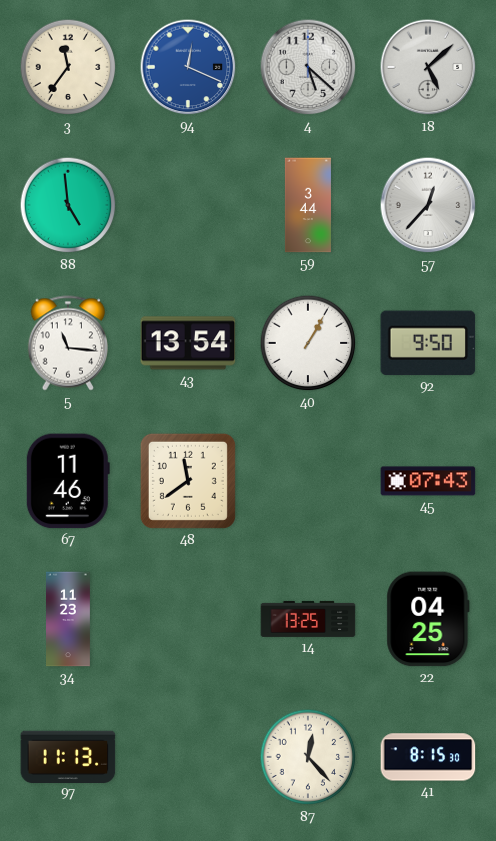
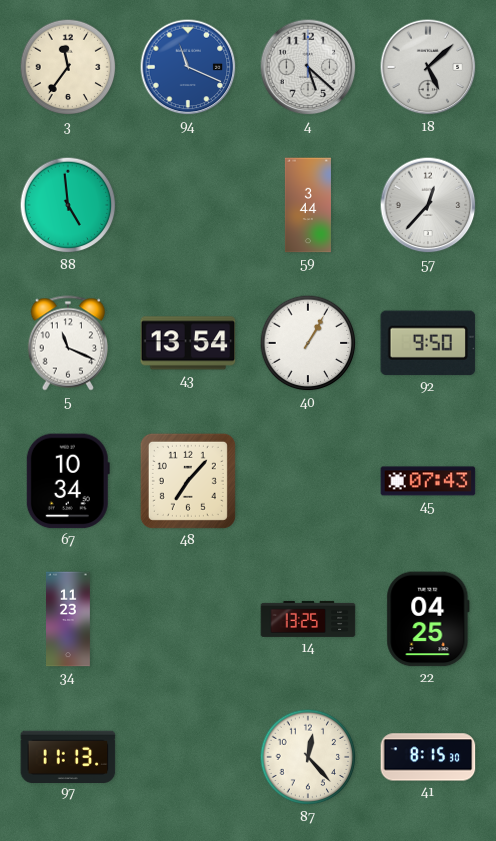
94: 12:19 -> 11:19 (188, 67)
5: 11:16 -> 11:19 (67, 343)
67: 11:46 -> 10:34 (68, 481)
48: 11:39 -> 7:07 (188, 481)
